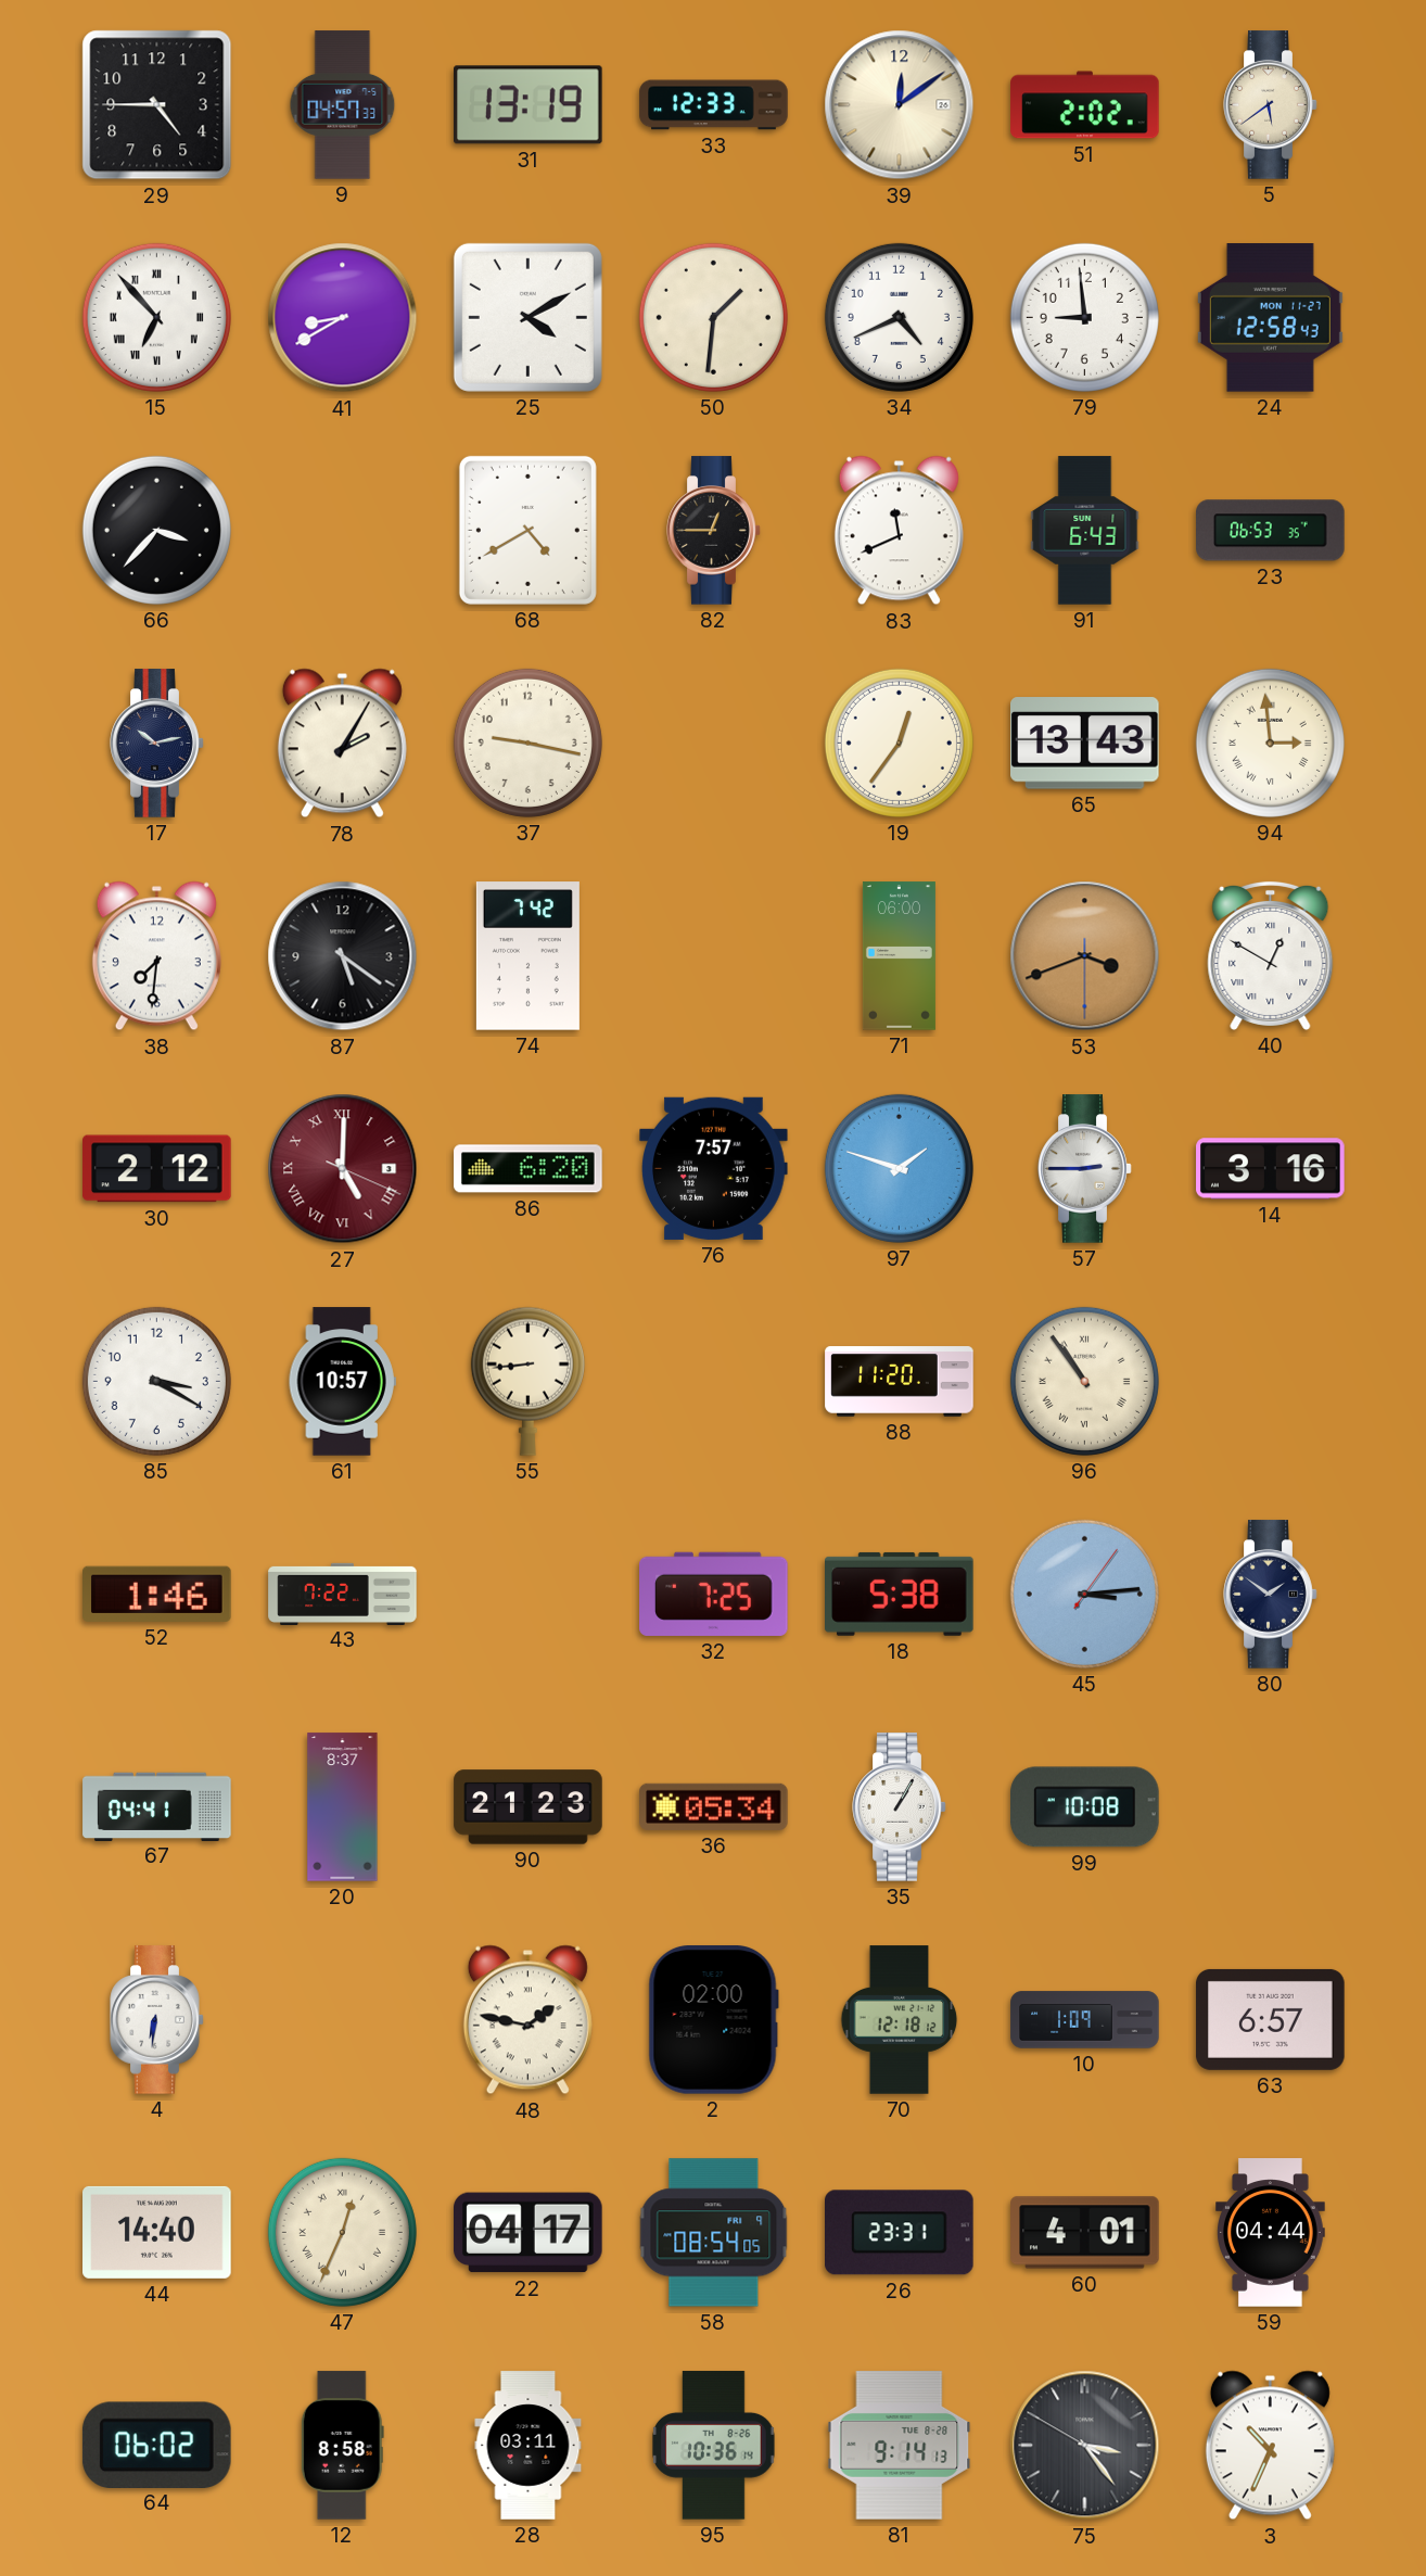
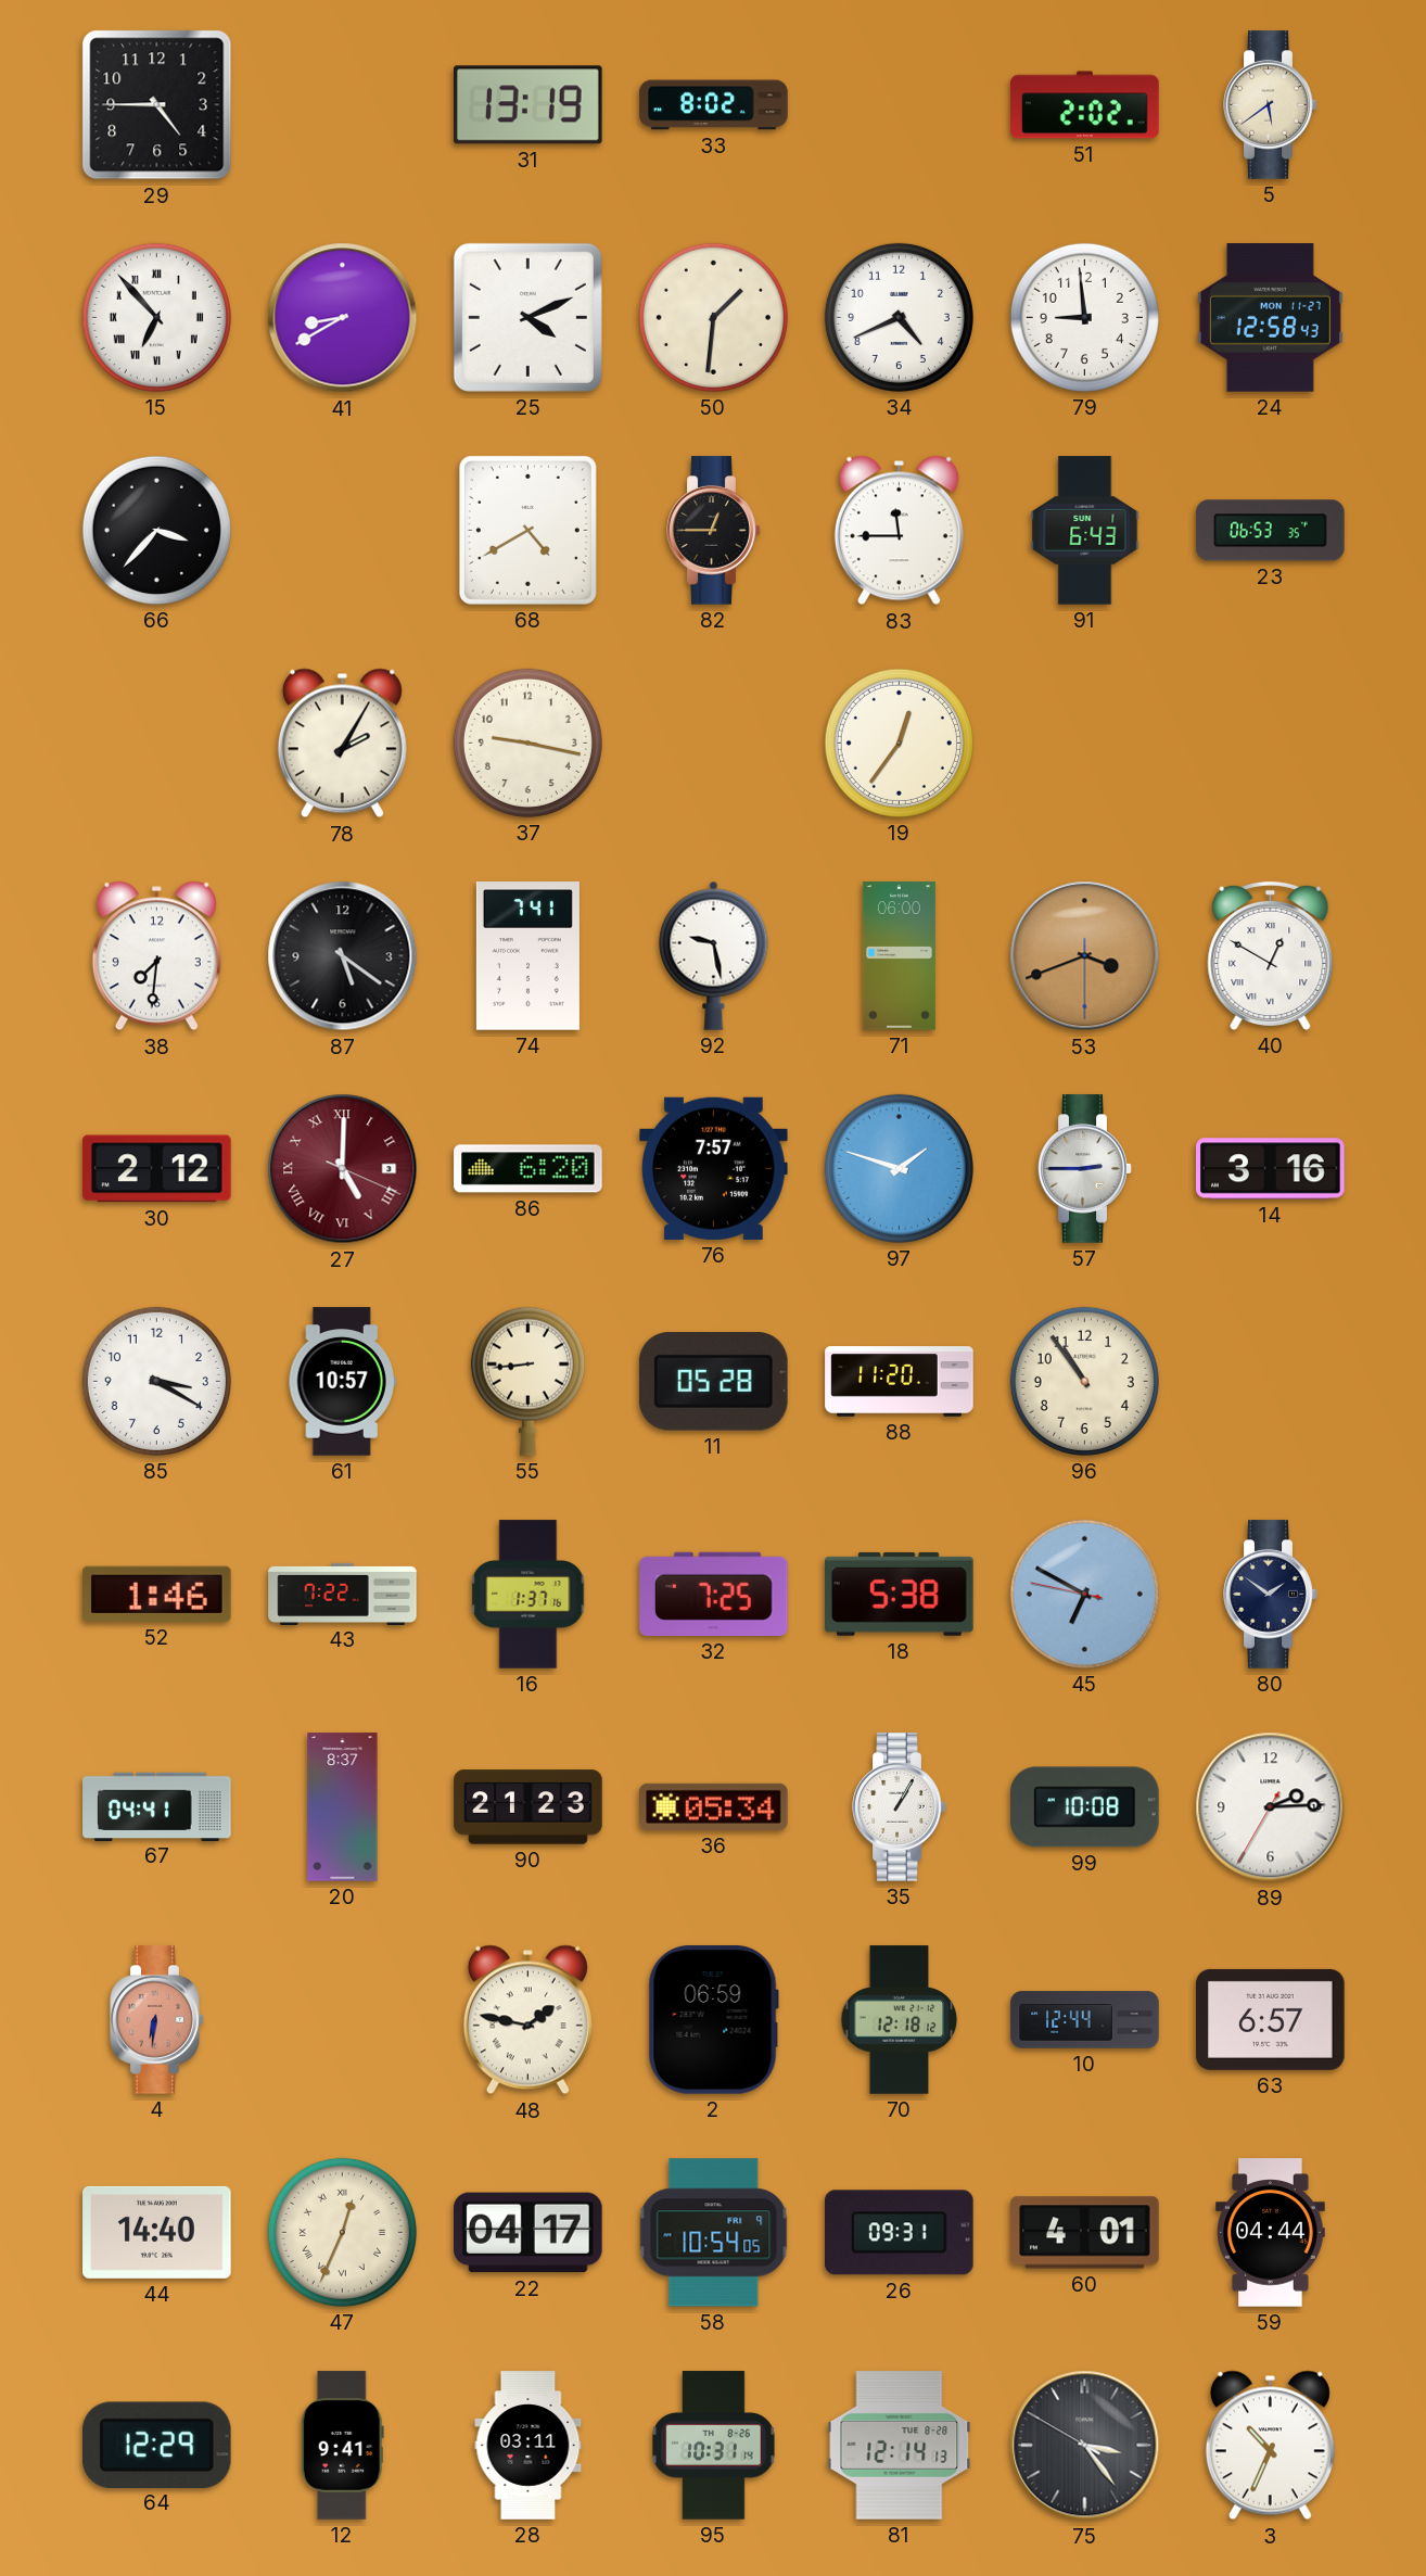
9: 04:57 -> none (343, 105)
33: 12:33 -> 8:02 (714, 105)
39: 12:09 -> none (900, 105)
25: 4:10 -> 4:11 (527, 317)
83: 11:41 -> 11:45 (899, 531)
17: 10:13 -> none (157, 744)
65: 13:43 -> none (1085, 744)
94: 2:59 -> none (1270, 743)
74: 7:42 -> 7:41 (527, 956)
92: none -> 9:28 (714, 955)
11: none -> 05:28 (713, 1382)
96 numerals: Roman -> Arabic (1084, 1381)
16: none -> 1:37 (529, 1595)
45: 3:14 -> 6:49 (1084, 1594)
89: none -> 2:14 (1271, 1807)
4 dial: white -> salmon (157, 2020)
2: 02:00 -> 06:59 (713, 2020)
10: 1:09 -> 12:44 (1085, 2020)
58: 08:54 -> 10:54 (714, 2233)
26: 23:31 -> 09:31 (900, 2233)
64: 06:02 -> 12:29 (156, 2445)
12: 8:58 -> 9:41 (342, 2446)
95: 10:36 -> 10:31 (714, 2446)
81: 9:14 -> 12:14 (900, 2446)
